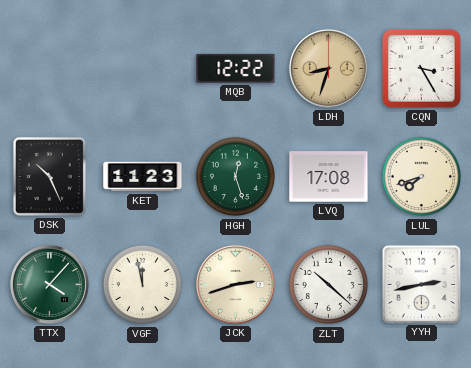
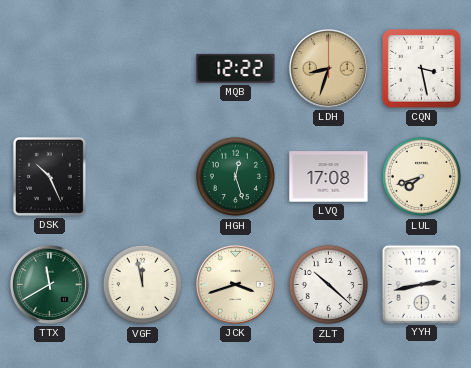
CQN: 3:25 -> 3:28 (421, 68)
KET: 11:23 -> none (143, 177)
TTX: 4:07 -> 11:40 (49, 284)
JCK: 2:42 -> 3:42 (235, 284)
